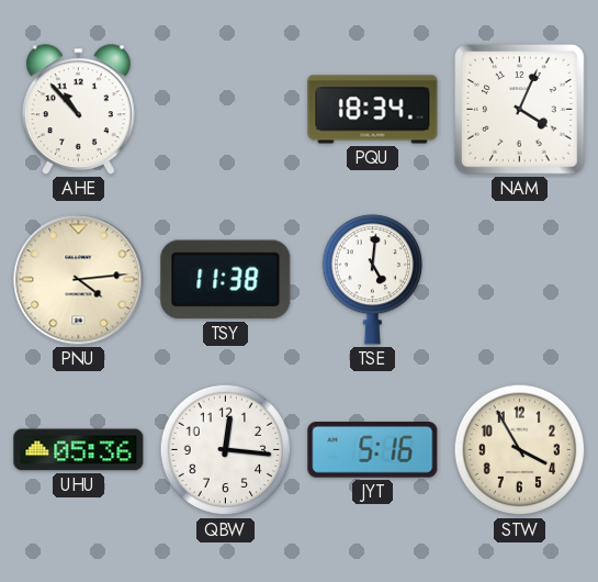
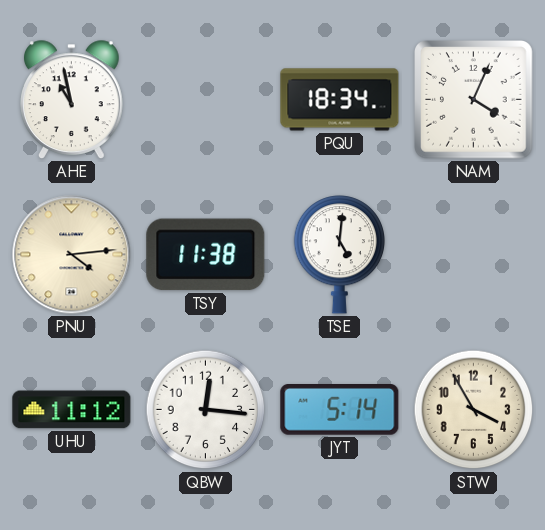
AHE: 10:53 -> 10:58 (72, 100)
UHU: 05:36 -> 11:12 (72, 410)
JYT: 5:16 -> 5:14 (340, 410)
